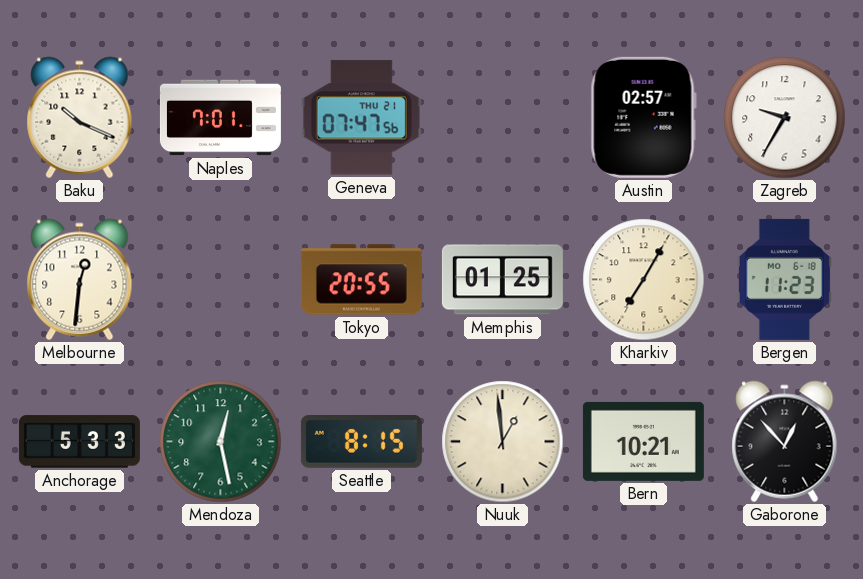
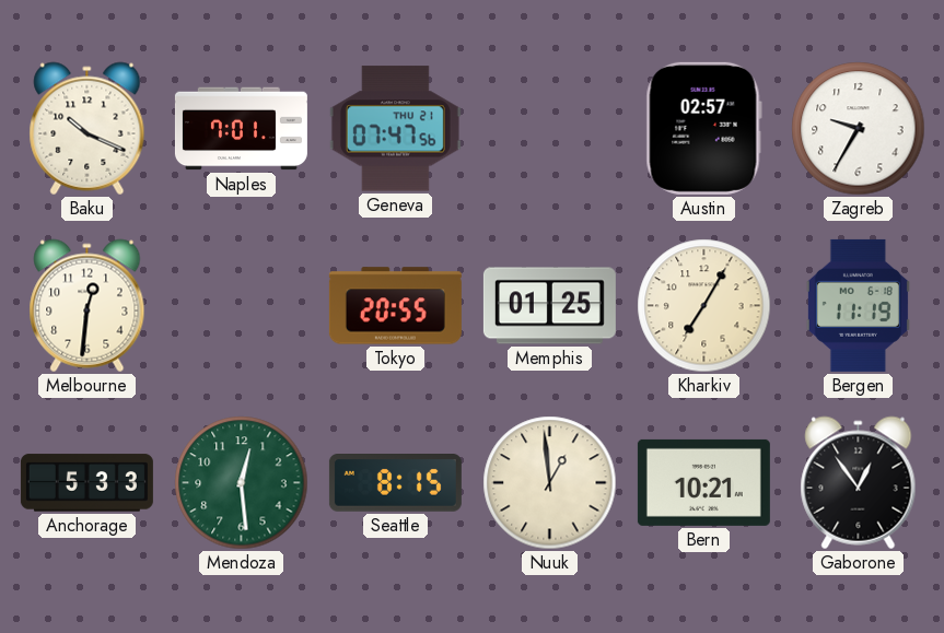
Bergen: 11:23 -> 11:19 (858, 305)
Mendoza: 12:28 -> 12:29 (242, 483)
Gaborone: 12:53 -> 12:54 (859, 483)
